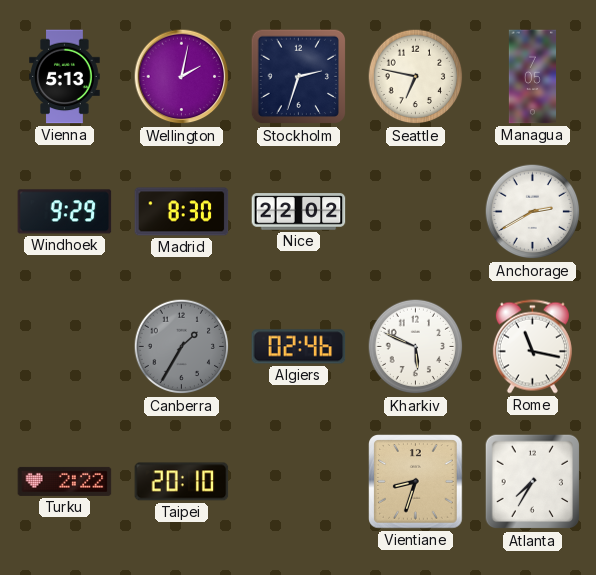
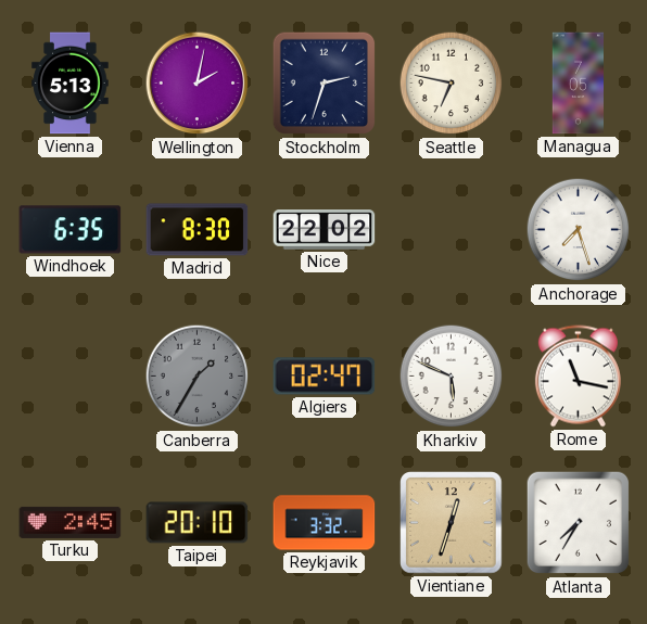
Windhoek: 9:29 -> 6:35 (71, 230)
Anchorage: 2:40 -> 7:27 (579, 230)
Algiers: 02:46 -> 02:47 (325, 377)
Turku: 2:22 -> 2:45 (71, 522)
Reykjavik: none -> 3:32 (325, 523)
Vientiane: 8:33 -> 12:33 (452, 523)
